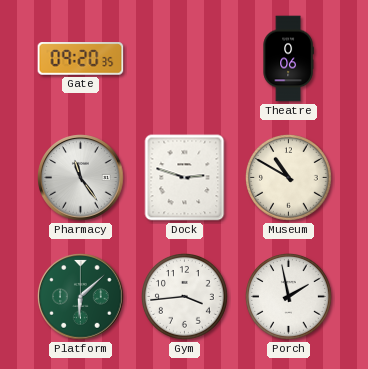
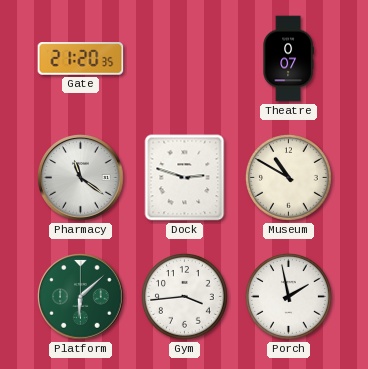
Gate: 09:20 -> 21:20 (81, 59)
Theatre: 0:06 -> 0:07 (288, 59)
Pharmacy: 11:24 -> 11:21 (81, 178)
